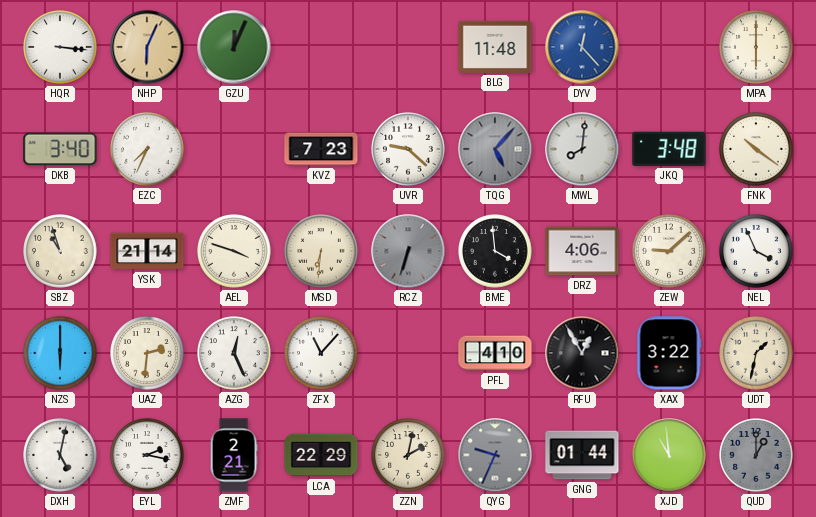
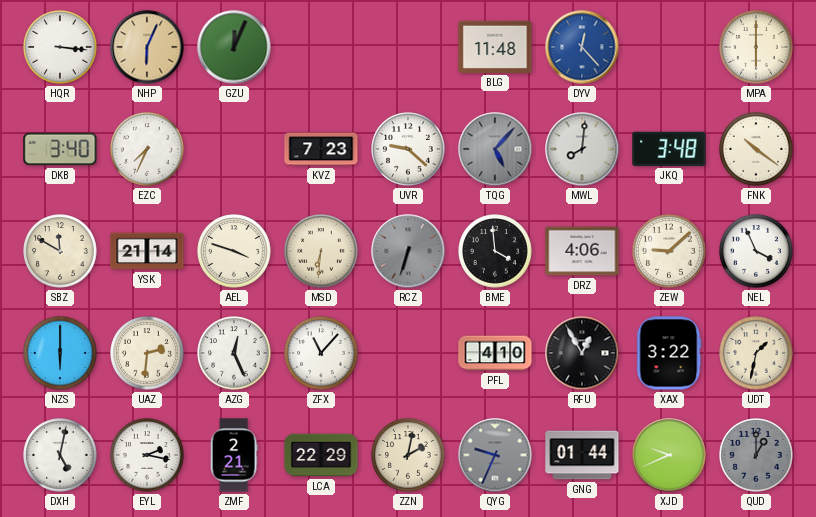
SBZ: 10:57 -> 11:50 (60, 251)
XJD: 10:59 -> 9:41 (669, 455)
